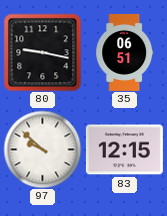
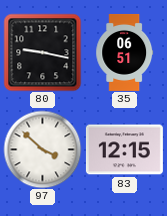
97: 9:52 -> 3:52 (42, 149)
